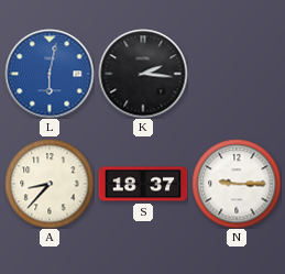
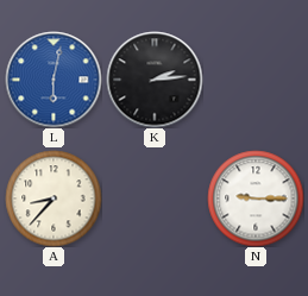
K: 2:16 -> 2:14 (155, 80)
S: 18:37 -> none (143, 184)
